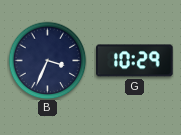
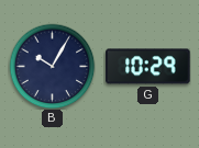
B: 3:34 -> 10:05 (52, 66)
